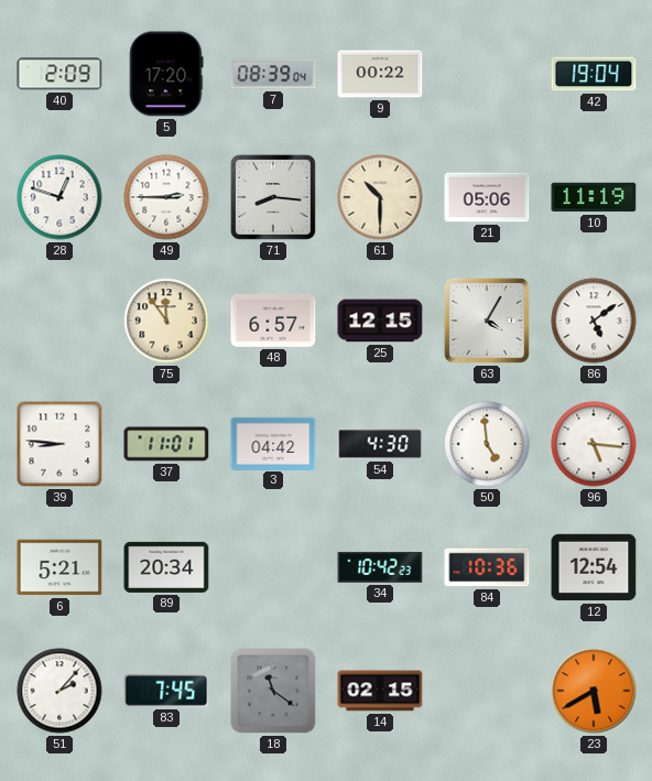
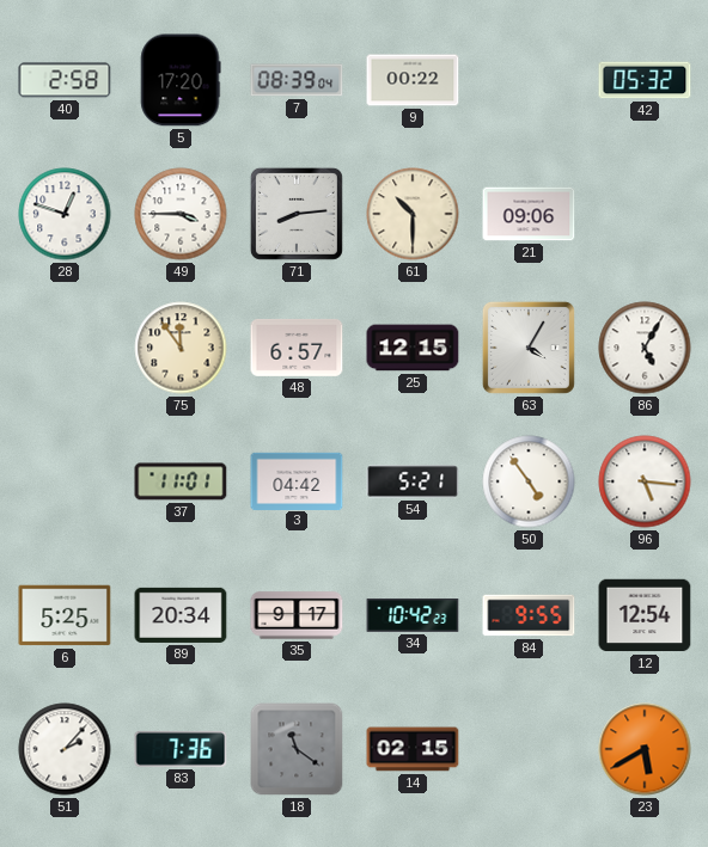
40: 2:09 -> 2:58 (65, 80)
42: 19:04 -> 05:32 (645, 80)
49: 2:45 -> 3:45 (181, 214)
71: 8:16 -> 8:14 (297, 214)
21: 05:06 -> 09:06 (529, 214)
10: 11:19 -> none (594, 197)
86: 5:09 -> 5:05 (645, 348)
39: 8:46 -> none (59, 444)
54: 4:30 -> 5:21 (413, 481)
50: 4:59 -> 4:54 (529, 481)
6: 5:21 -> 5:25 (65, 615)
35: none -> 9:17 (297, 615)
84: 10:36 -> 9:55 (529, 615)
83: 7:45 -> 7:36 (181, 749)
